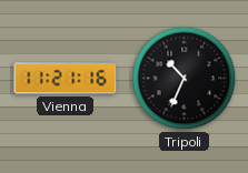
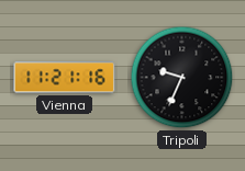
Tripoli: 10:34 -> 9:34 (182, 78)
